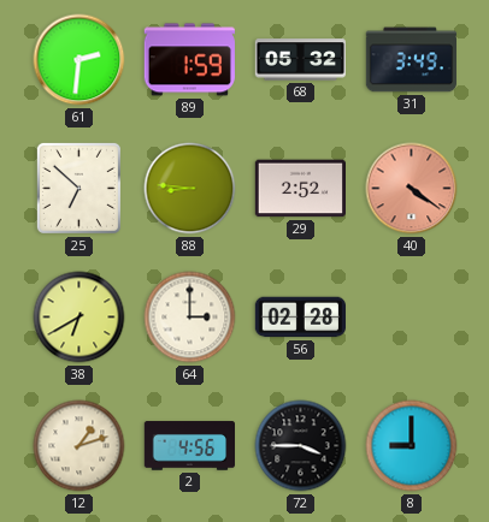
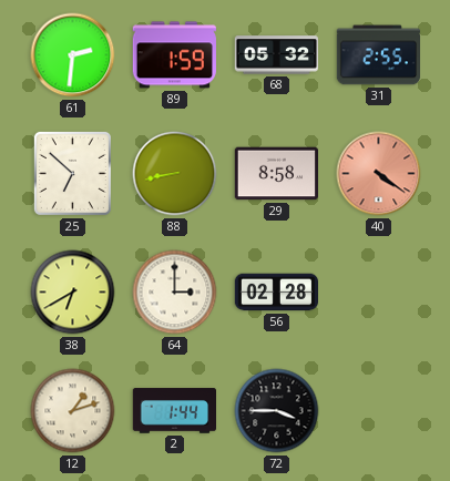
31: 3:49 -> 2:55 (378, 55)
88: 8:46 -> 8:43 (175, 174)
29: 2:52 -> 8:58 (276, 174)
2: 4:56 -> 1:44 (174, 411)
8: 9:00 -> none (412, 446)
